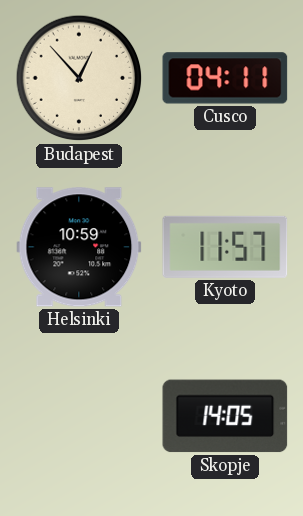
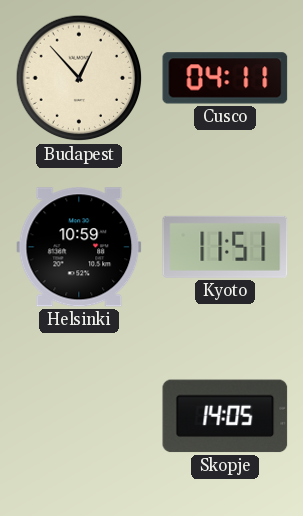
Kyoto: 11:57 -> 11:51 (225, 247)
